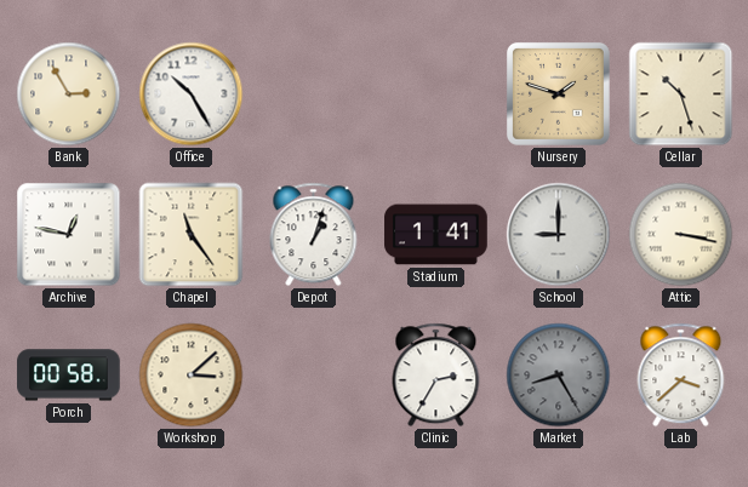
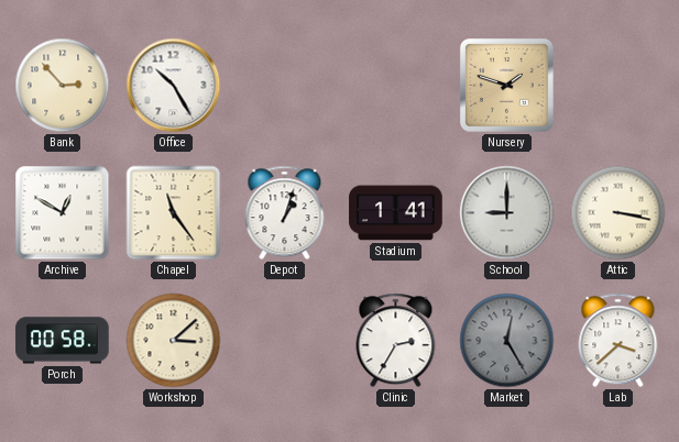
Bank: 2:55 -> 2:53 (63, 86)
Cellar: 10:27 -> none (681, 94)
Archive: 12:47 -> 12:50 (63, 213)
Market: 8:25 -> 12:25 (507, 341)
